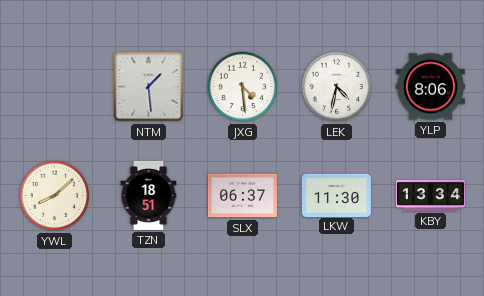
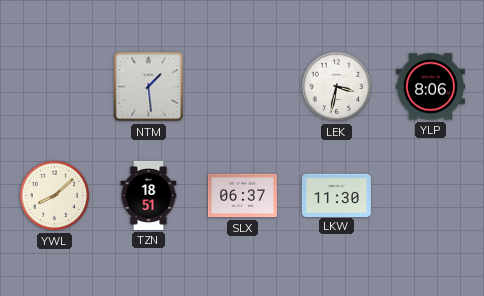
JXG: 4:29 -> none (243, 87)
LEK: 4:32 -> 3:32 (337, 87)
KBY: 13:34 -> none (430, 195)
